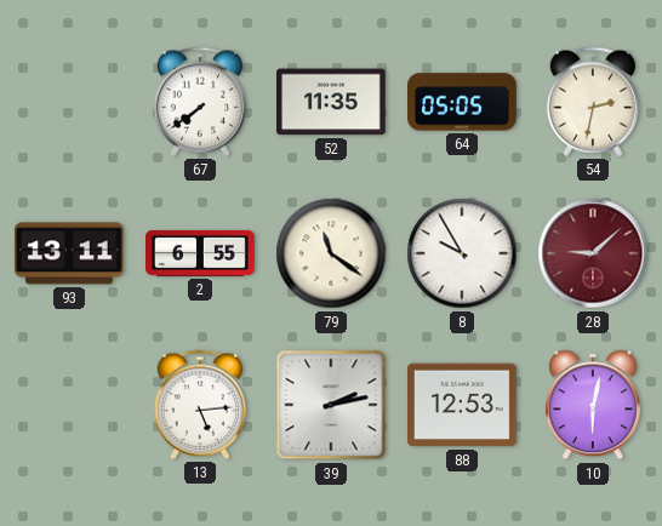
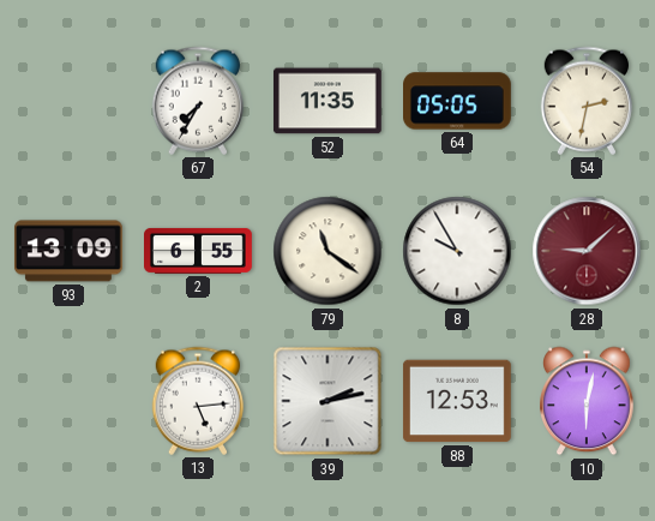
67: 7:39 -> 7:35 (198, 101)
93: 13:11 -> 13:09 (68, 251)
